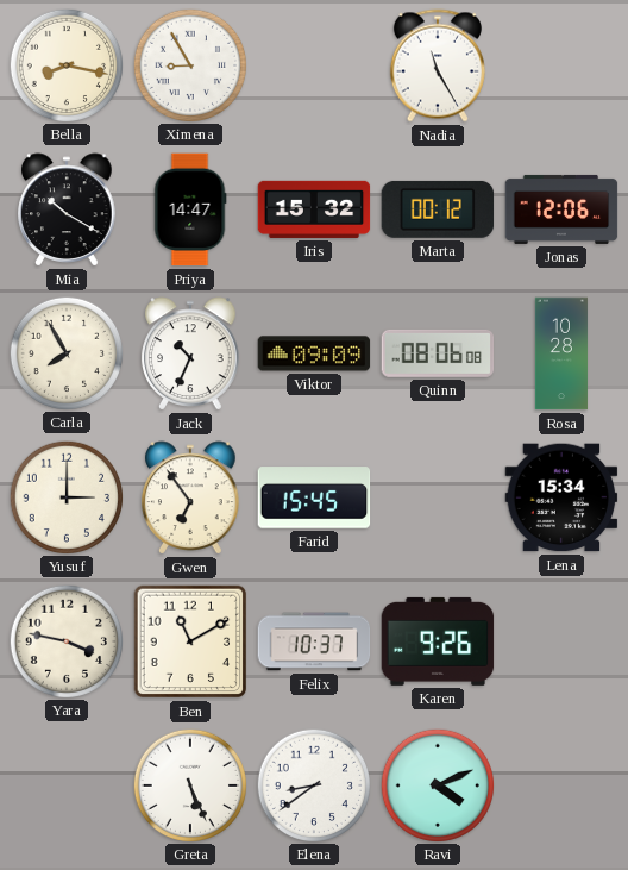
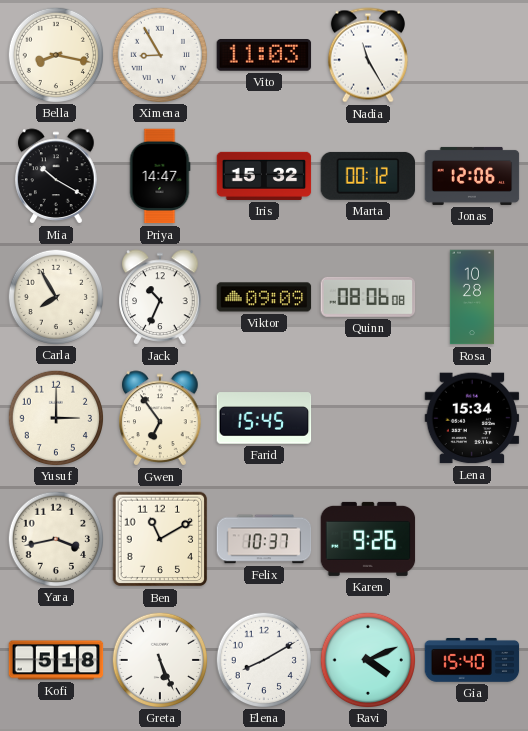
Vito: none -> 11:03 (264, 56)
Yara: 3:47 -> 3:43 (55, 538)
Kofi: none -> 5:18 (56, 660)
Elena: 8:39 -> 8:10 (263, 659)
Gia: none -> 15:40 (472, 660)
